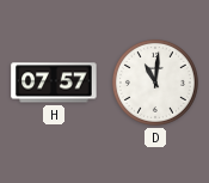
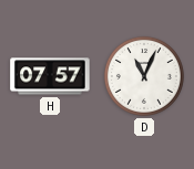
D: 11:01 -> 11:04 (144, 76)
